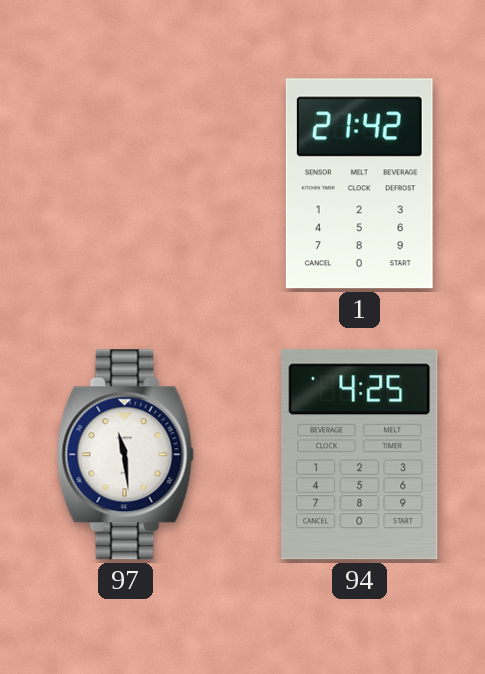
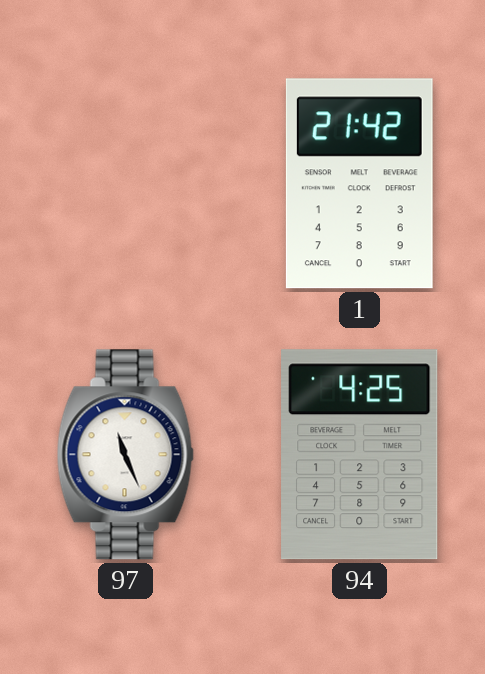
97: 11:29 -> 11:26 (125, 455)
